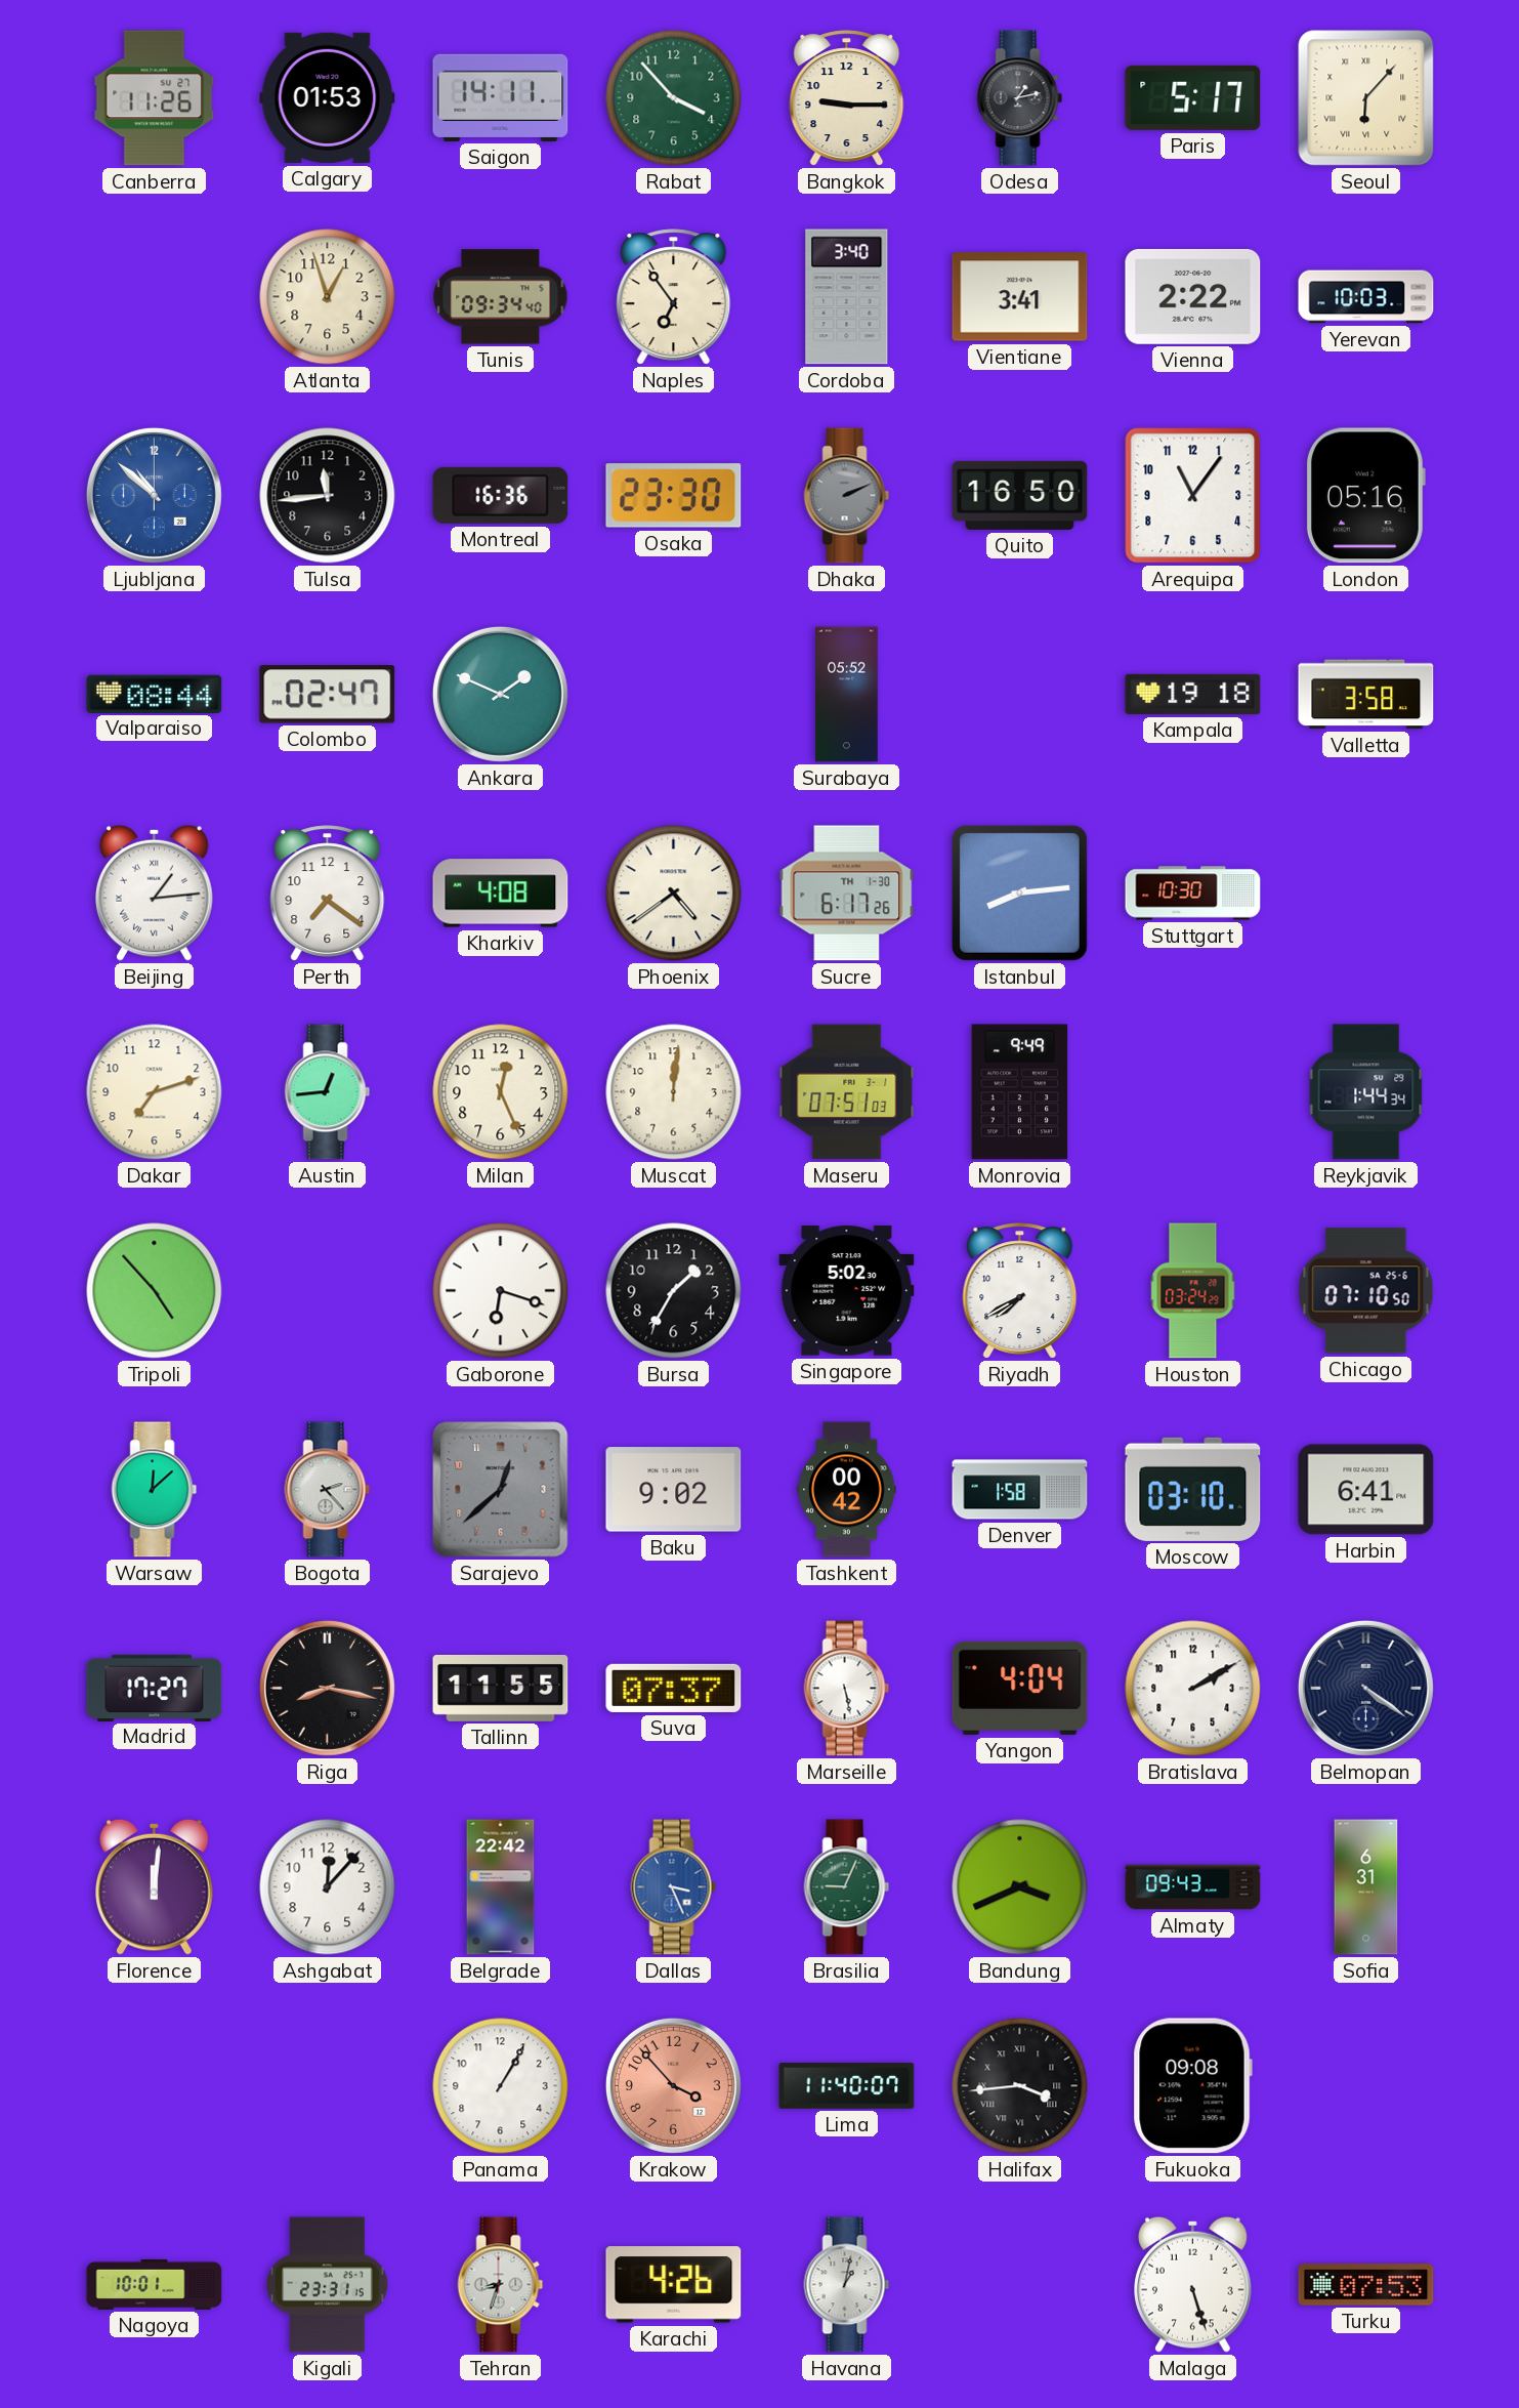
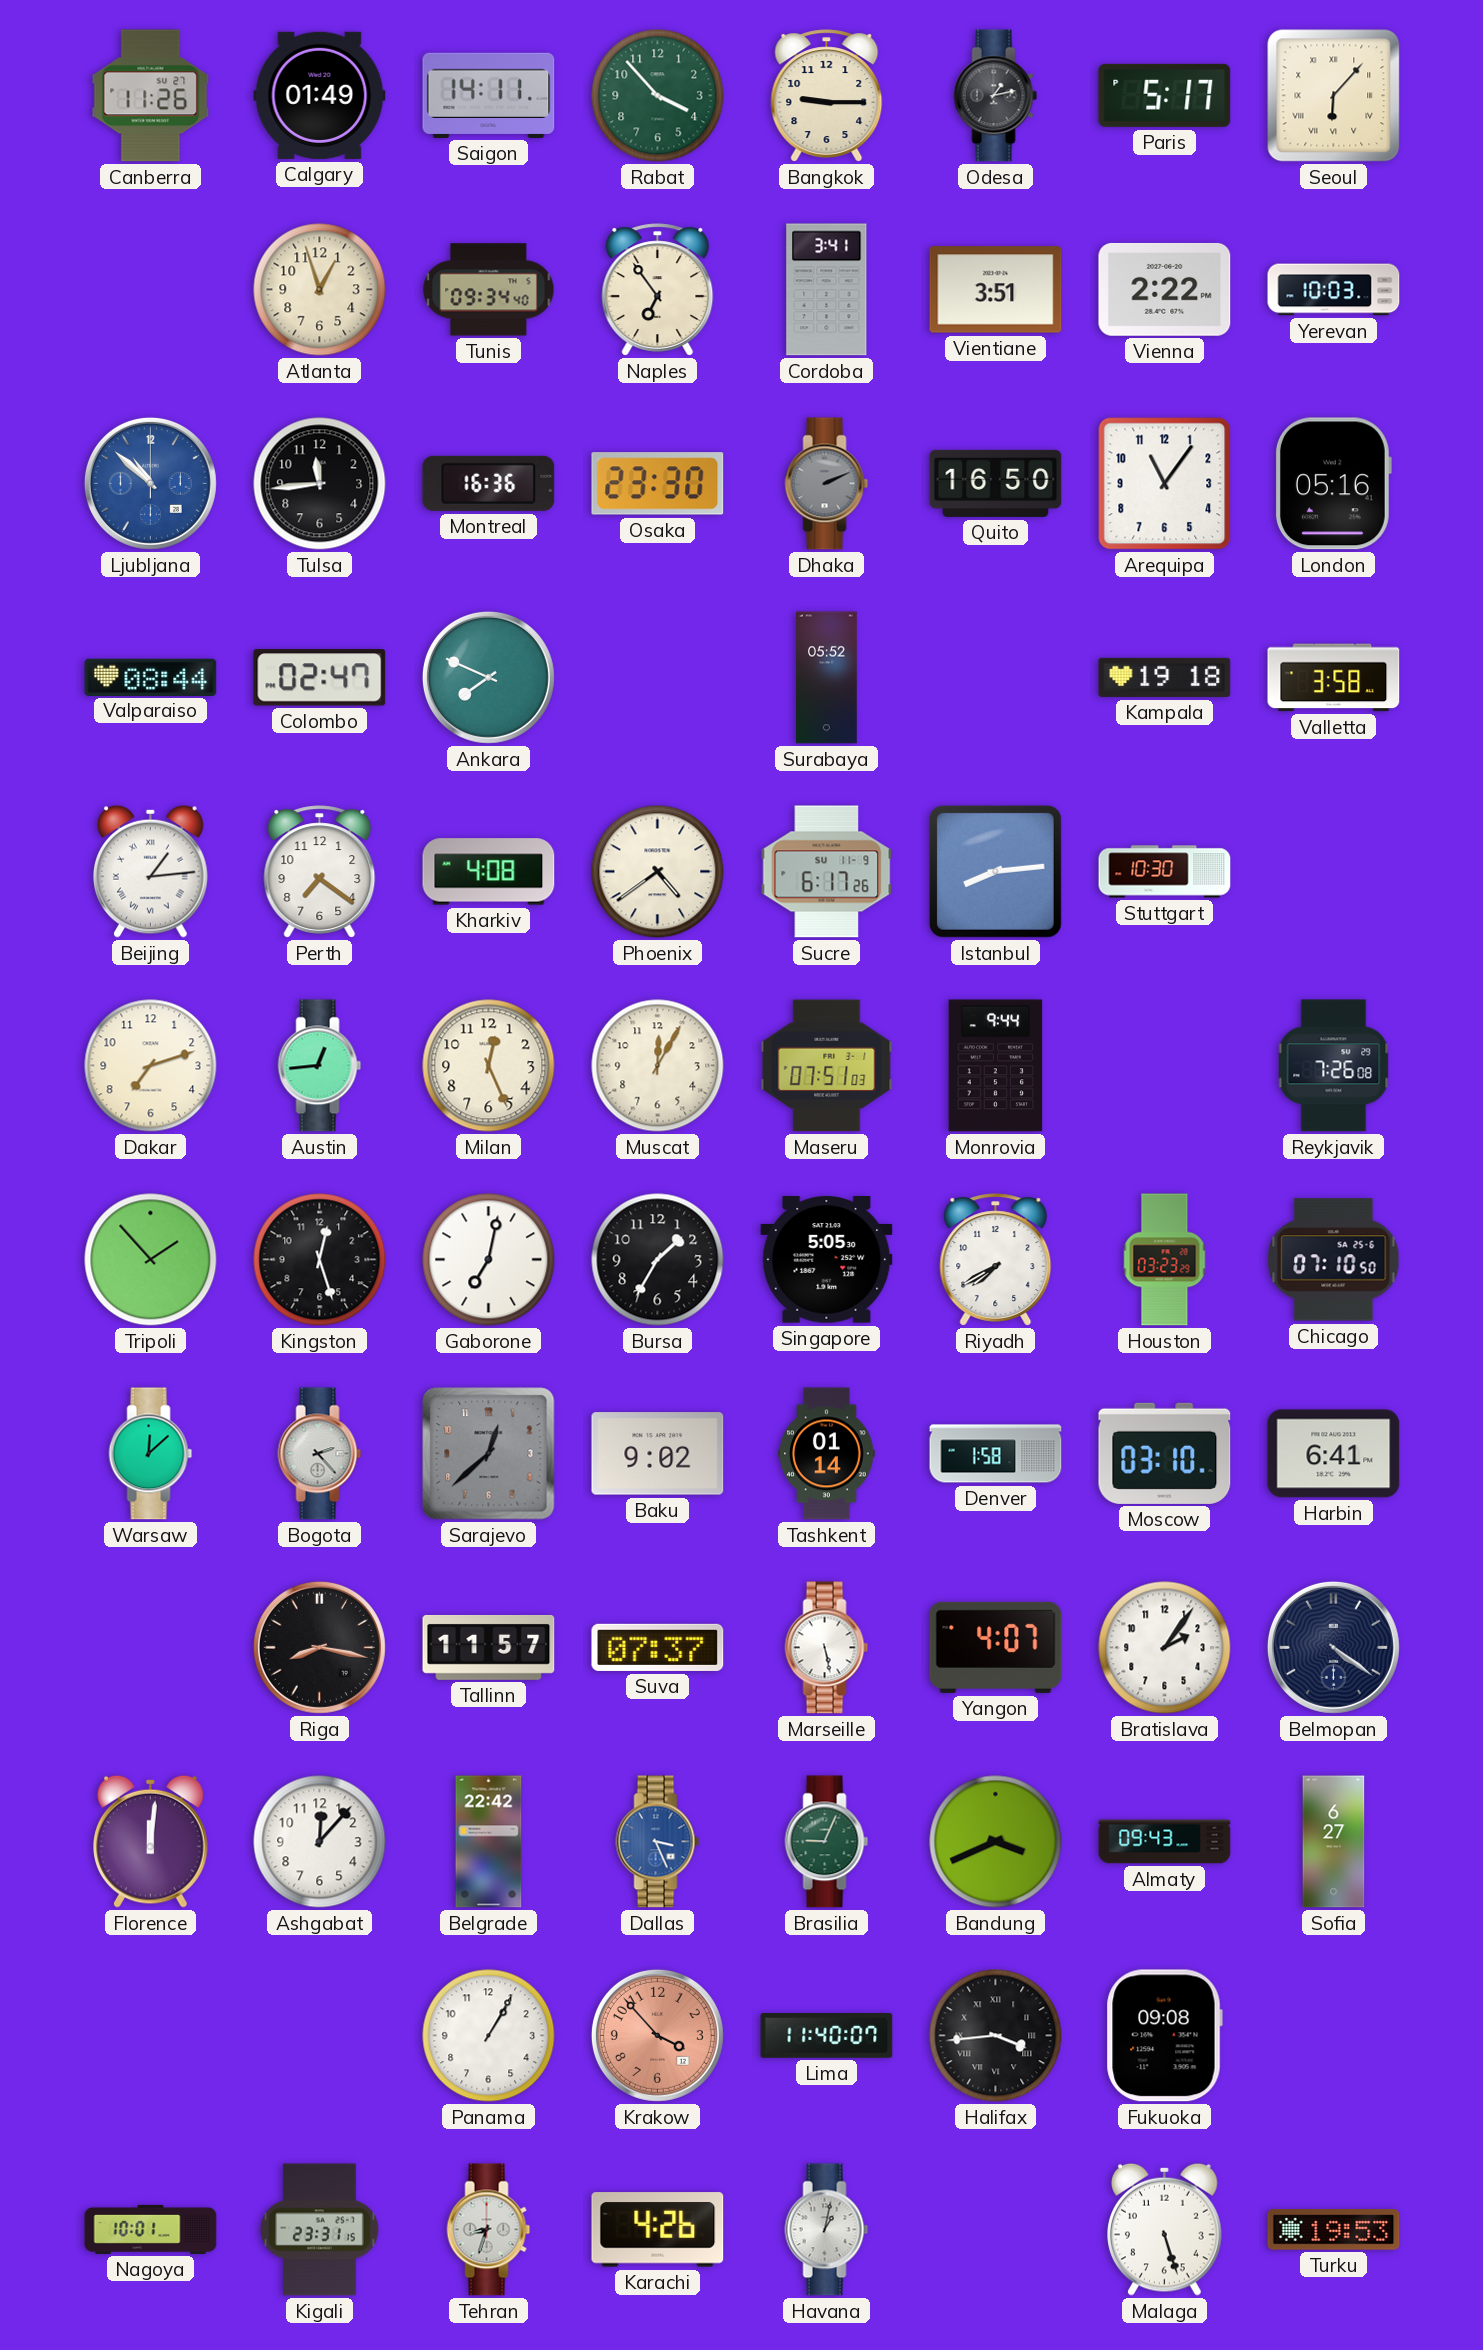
Calgary: 01:53 -> 01:49 (320, 95)
Cordoba: 3:40 -> 3:41 (827, 290)
Vientiane: 3:41 -> 3:51 (996, 290)
Ankara: 1:49 -> 7:49 (488, 677)
Sucre date: TH 1-30 -> SU 11-9 (827, 872)
Muscat: 12:01 -> 12:05 (658, 1066)
Monrovia: 9:49 -> 9:44 (996, 1066)
Reykjavik: 1:44 -> 7:26 (1334, 1066)
Tripoli: 4:53 -> 1:53 (151, 1260)
Kingston: none -> 12:27 (320, 1260)
Gaborone: 6:18 -> 7:02 (489, 1260)
Singapore: 5:02 -> 5:05 (827, 1260)
Houston: 03:24 -> 03:23 (1165, 1260)
Tashkent: 00:42 -> 01:14 (827, 1454)
Madrid: 17:27 -> none (155, 1688)
Tallinn: 11:55 -> 11:57 (489, 1647)
Yangon: 4:04 -> 4:07 (996, 1647)
Bratislava: 2:10 -> 2:06 (1165, 1648)
Sofia: 6:31 -> 6:27 (1334, 1842)
Turku: 07:53 -> 19:53 (1334, 2230)
